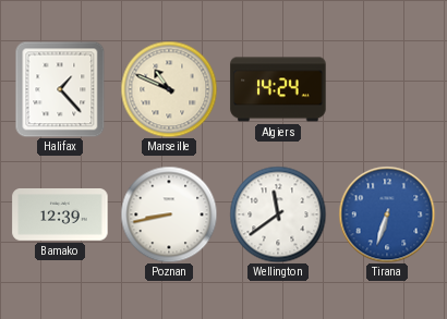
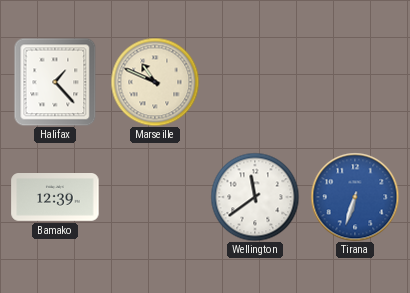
Algiers: 14:24 -> none (278, 89)
Poznan: 8:43 -> none (169, 214)
